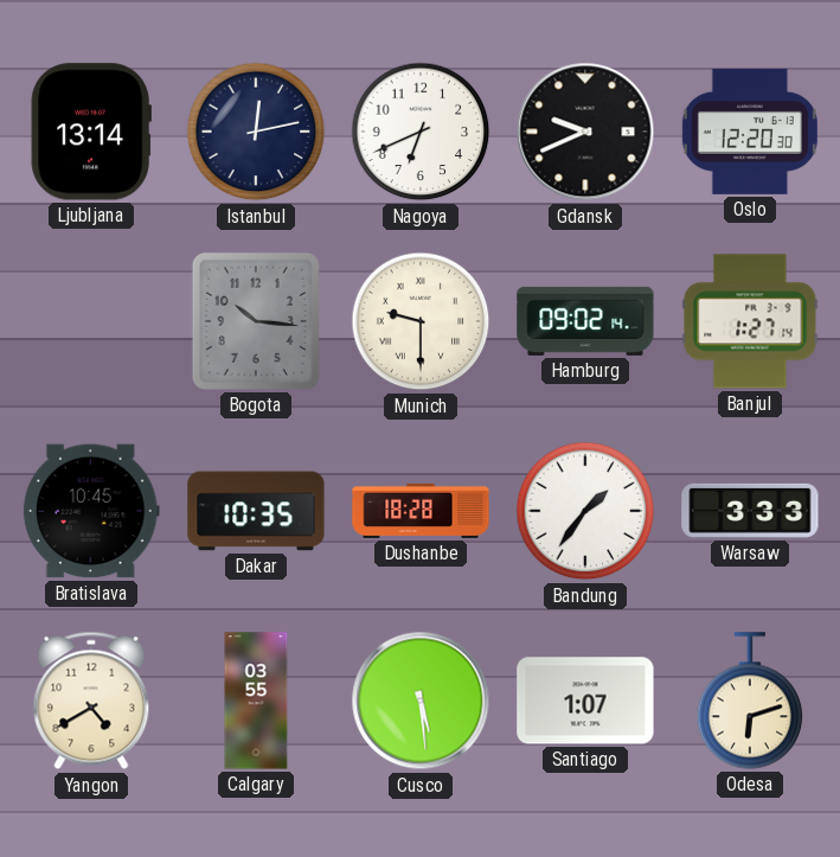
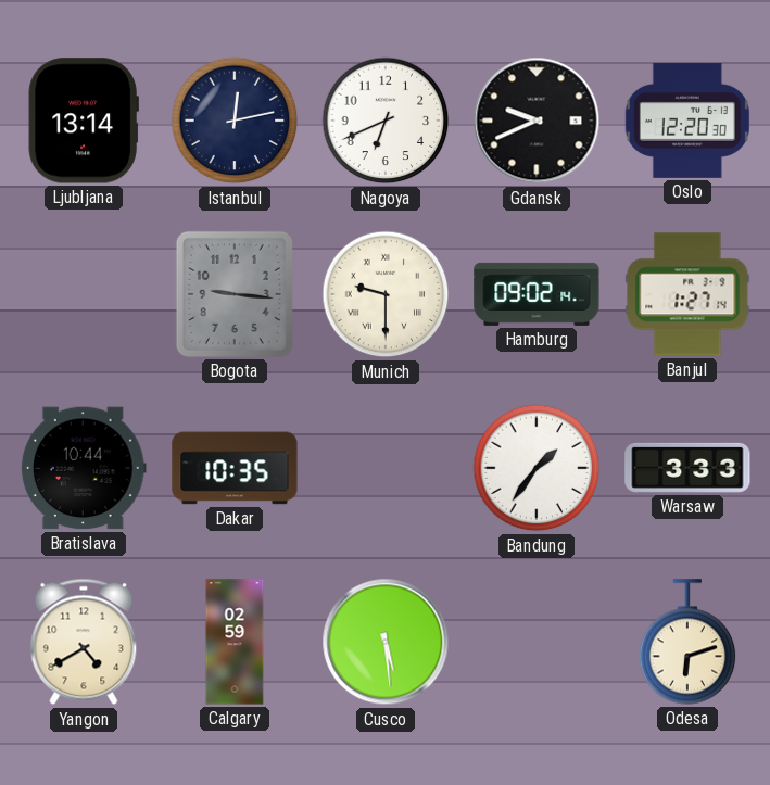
Bogota: 10:16 -> 9:16 (235, 294)
Bratislava: 10:45 -> 10:44 (84, 468)
Dushanbe: 18:28 -> none (421, 511)
Calgary: 03:55 -> 02:59 (235, 642)
Santiago: 1:07 -> none (585, 701)
